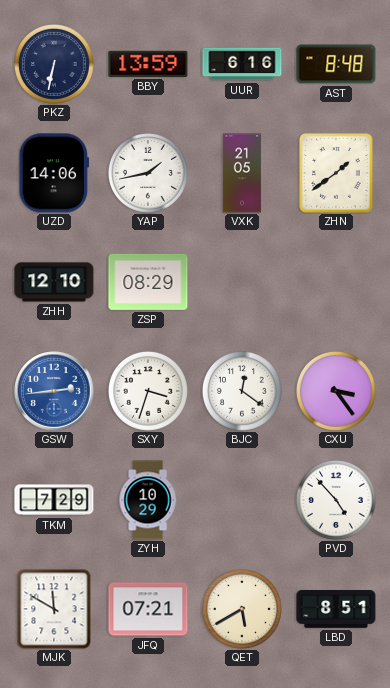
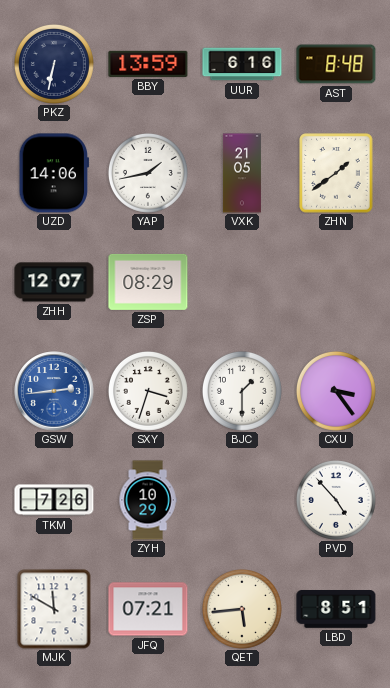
ZHH: 12:10 -> 12:07 (54, 282)
BJC: 12:21 -> 1:30 (242, 391)
TKM: 7:29 -> 7:26 (54, 500)
QET: 5:40 -> 5:44 (242, 609)
